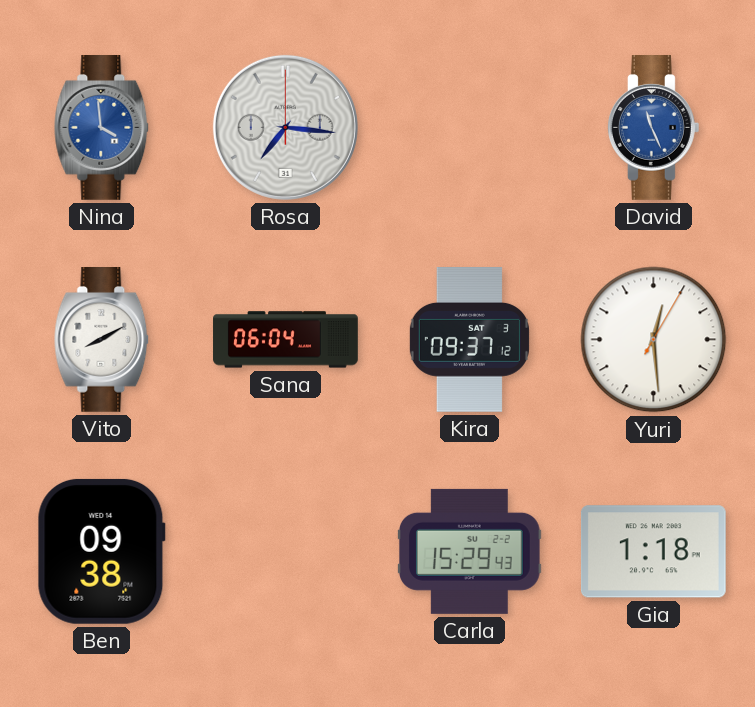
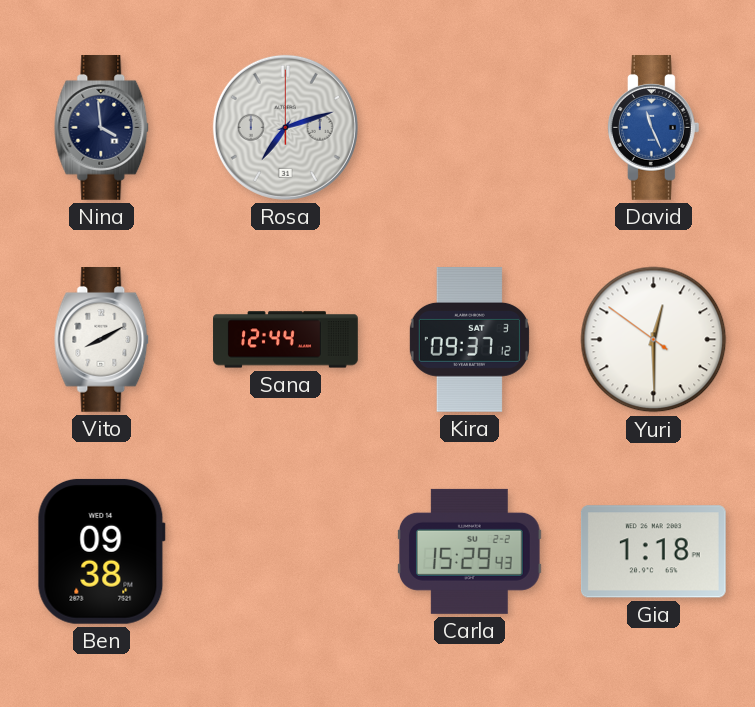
Nina dial: blue -> navy (102, 128)
Rosa: 7:16 -> 7:12 (285, 127)
Sana: 06:04 -> 12:44 (286, 340)
Yuri: 12:29:05 -> 12:29:51 (654, 340)
